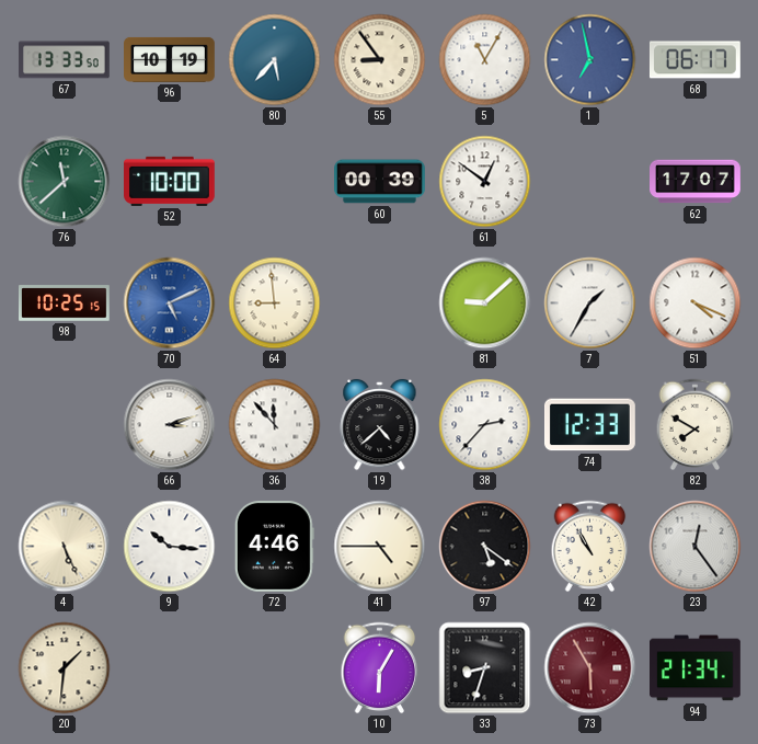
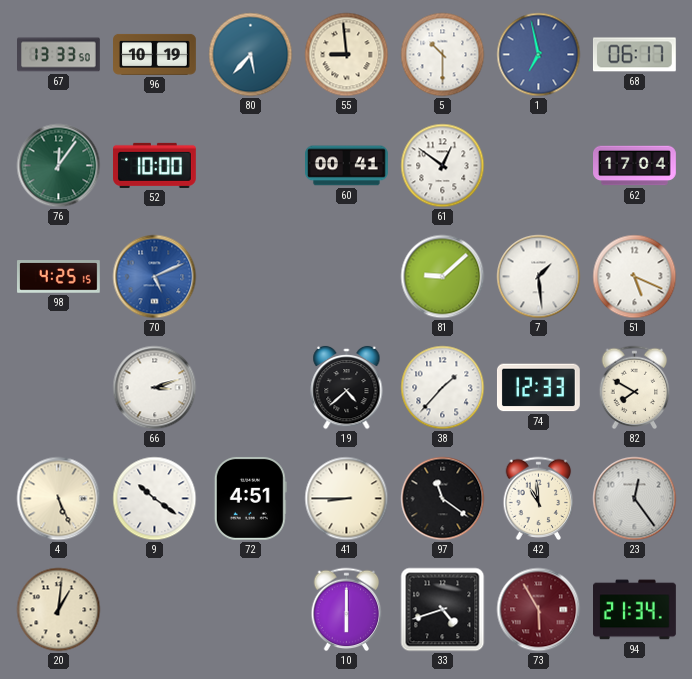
55: 8:54 -> 8:59 (347, 55)
5: 11:05 -> 10:30 (443, 55)
76: 11:38 -> 12:06 (59, 166)
60: 00:39 -> 00:41 (347, 166)
62: 17:07 -> 17:04 (635, 166)
98: 10:25 -> 4:25 (59, 277)
64: 8:59 -> none (275, 304)
7: 1:35 -> 1:29 (539, 277)
51: 4:19 -> 5:19 (635, 277)
36: 11:53 -> none (275, 425)
38: 2:37 -> 1:37 (443, 388)
9: 10:16 -> 10:21 (155, 499)
72: 4:46 -> 4:51 (250, 498)
41: 4:45 -> 8:45 (347, 499)
97: 5:21 -> 11:21 (443, 499)
42: 10:55 -> 10:59 (539, 499)
20: 1:31 -> 1:01 (59, 610)
10: 6:05 -> 6:00 (347, 610)
33: 8:33 -> 4:42 (443, 610)
